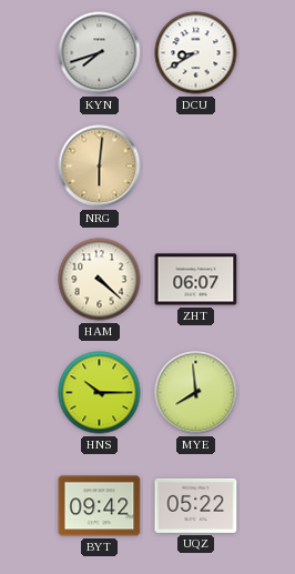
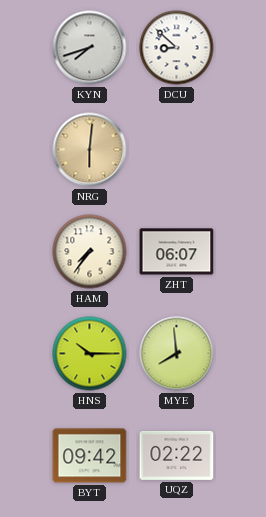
DCU: 8:40 -> 8:52 (177, 48)
HAM: 4:22 -> 7:36 (90, 252)
UQZ: 05:22 -> 02:22 (177, 455)
